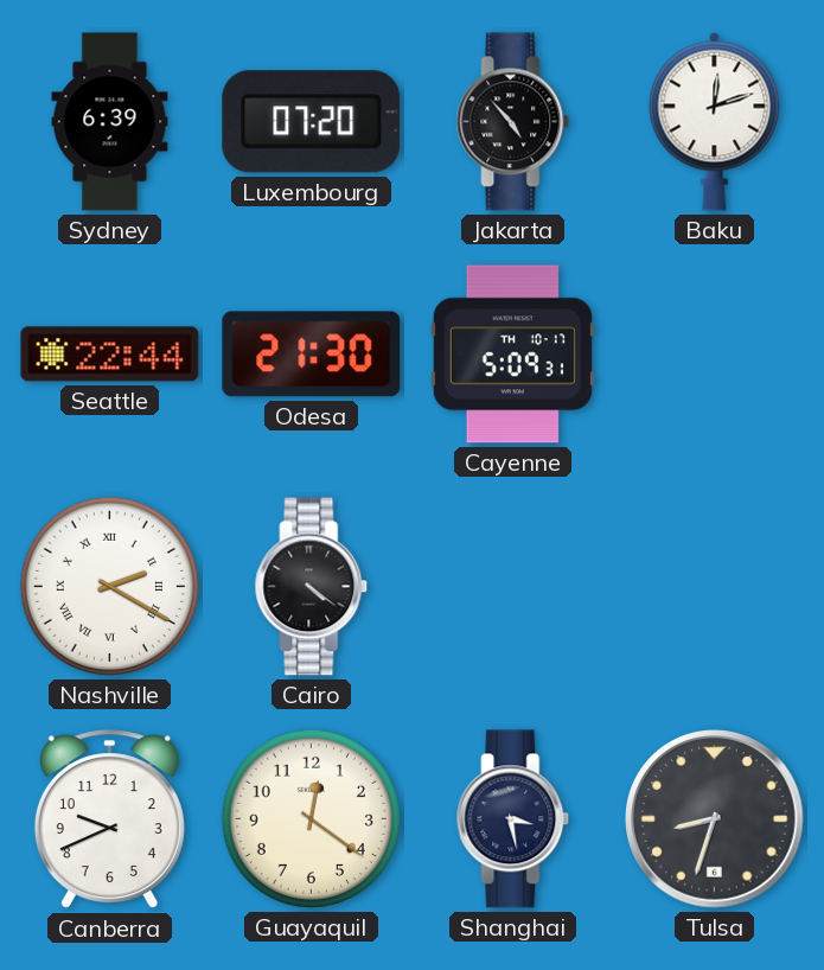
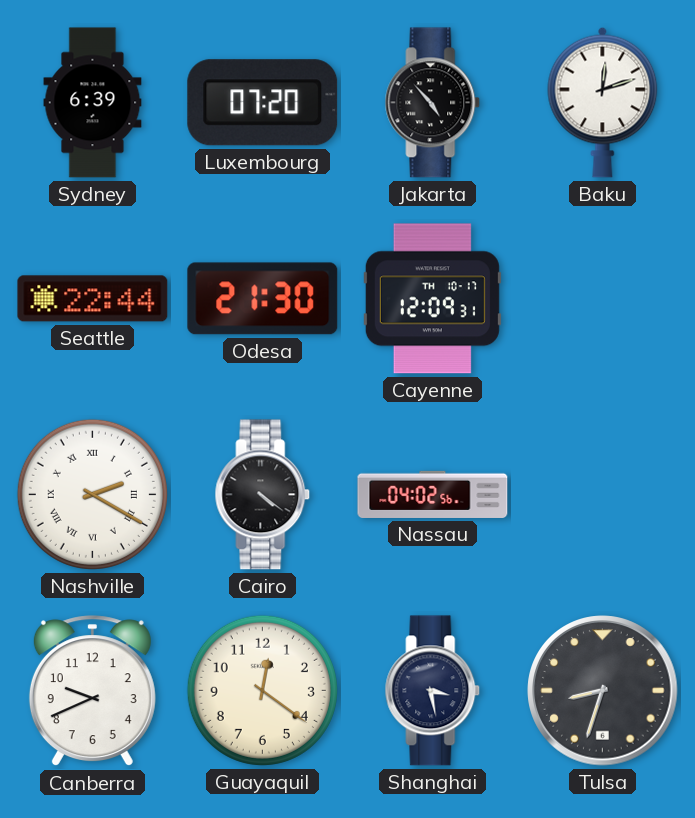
Cayenne: 5:09 -> 12:09 (432, 299)
Nassau: none -> 04:02 (433, 494)
